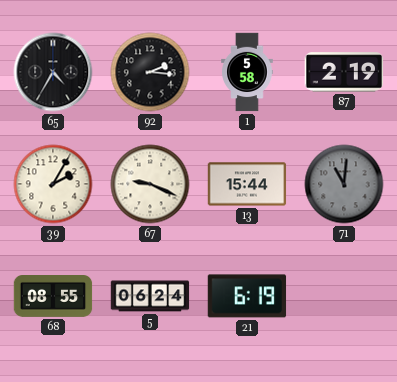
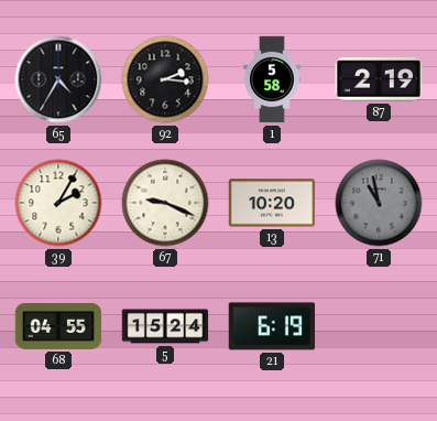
13: 15:44 -> 10:20 (272, 203)
71: 11:01 -> 10:58 (379, 203)
68: 08:55 -> 04:55 (58, 327)
5: 06:24 -> 15:24 (165, 326)
